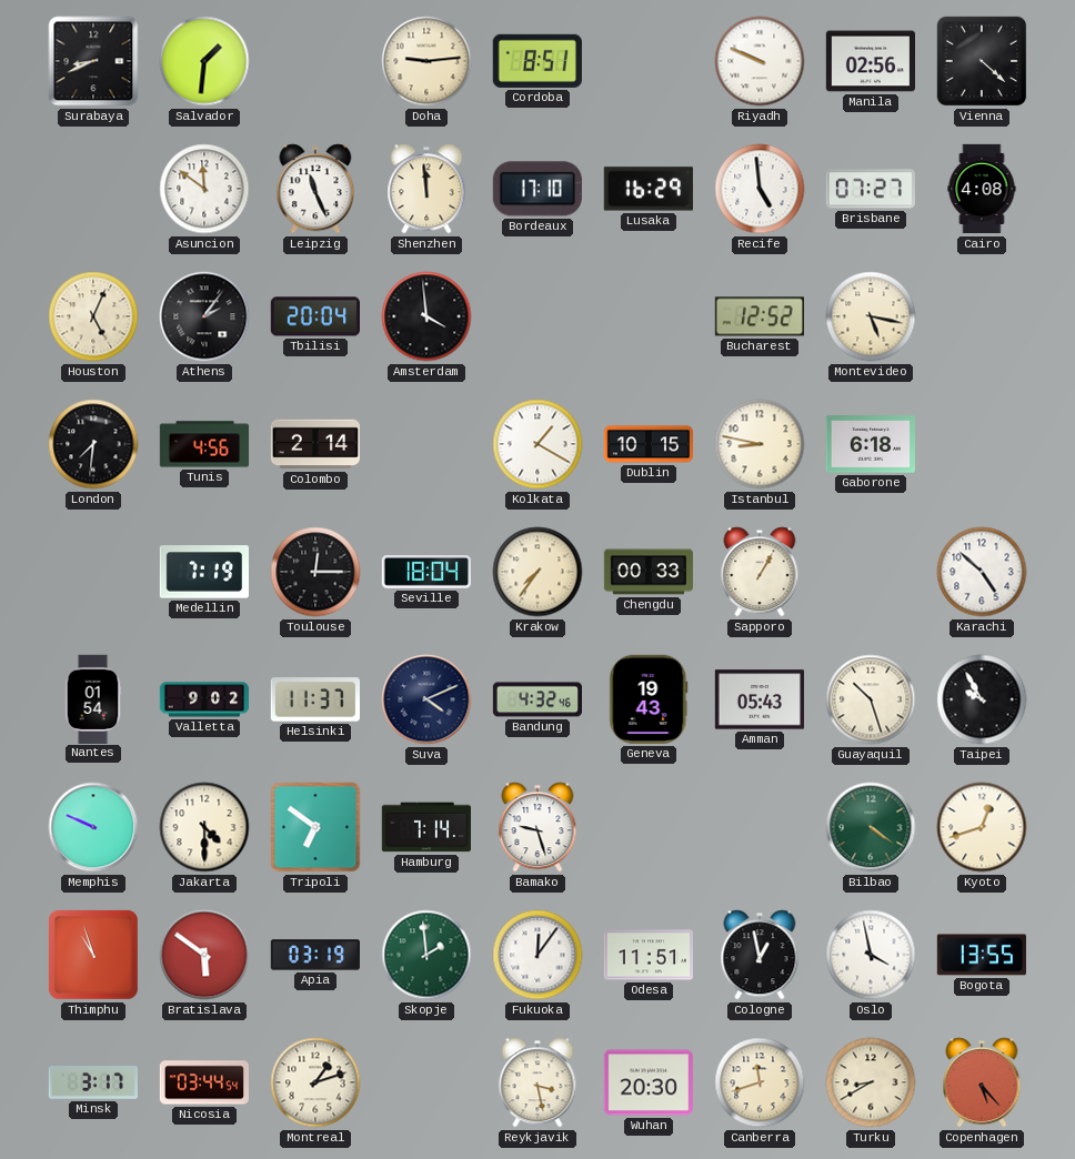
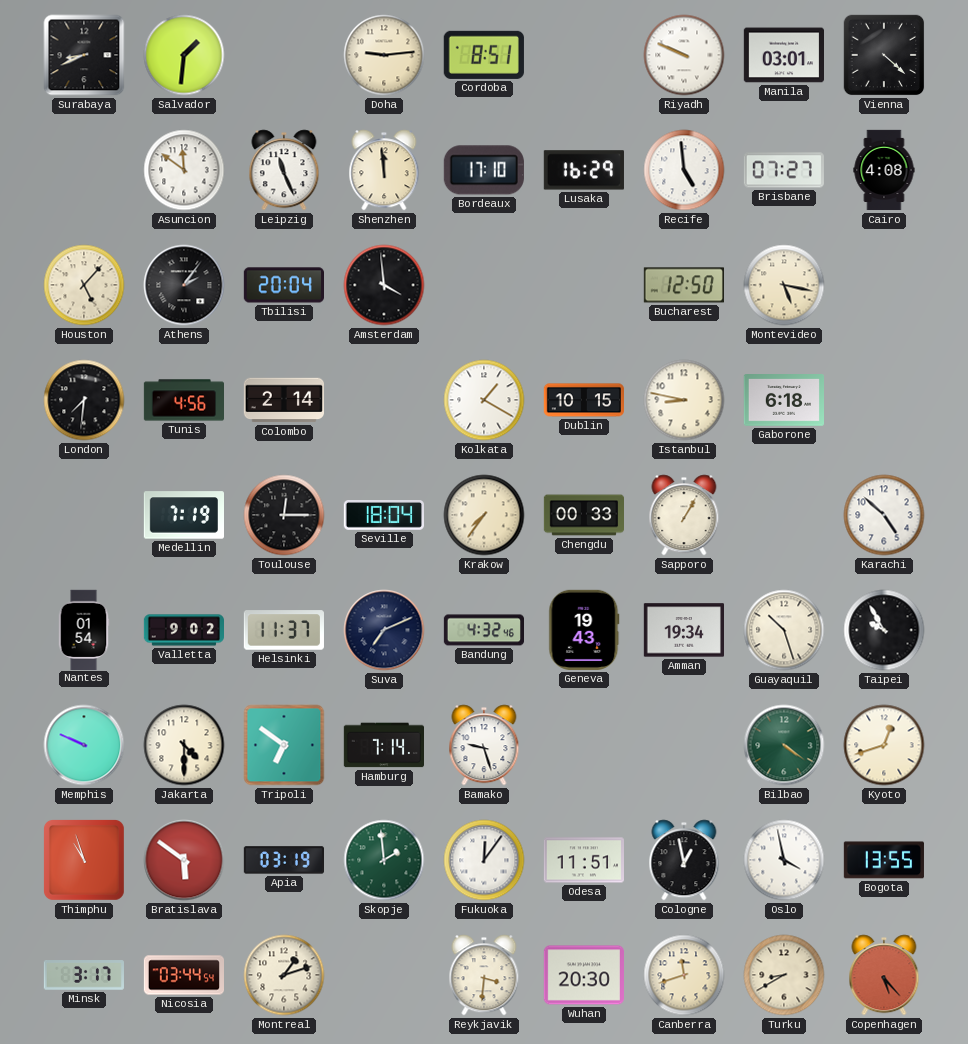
Manila: 02:56 -> 03:01 (783, 55)
Houston: 5:04 -> 5:07 (84, 285)
Bucharest: 12:52 -> 12:50 (684, 285)
Suva: 4:11 -> 7:11 (384, 630)
Amman: 05:43 -> 19:34 (683, 630)
Reykjavik: 3:28 -> 3:31 (484, 975)
